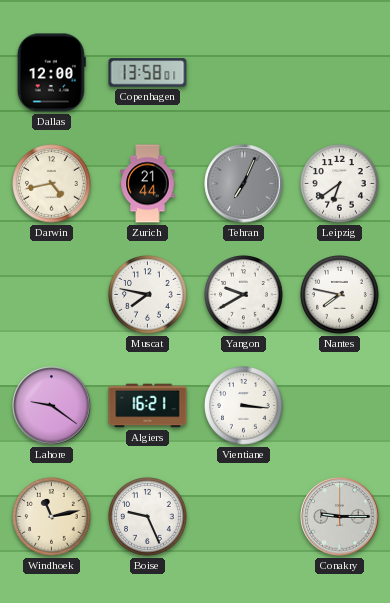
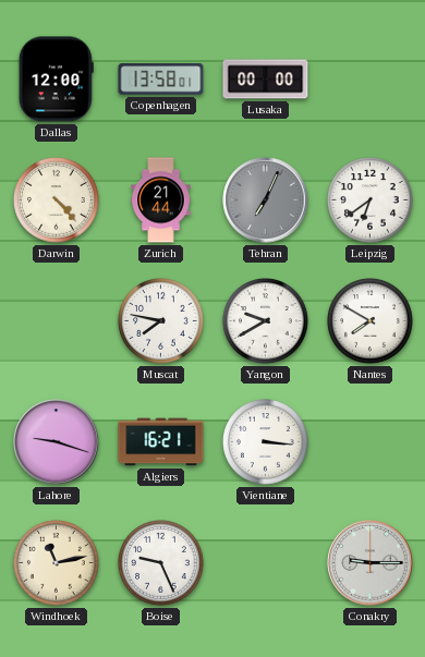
Lusaka: none -> 00:00 (266, 80)
Darwin: 4:43 -> 4:23 (57, 200)
Nantes: 7:47 -> 7:50 (371, 321)
Lahore: 9:21 -> 9:18 (57, 442)
